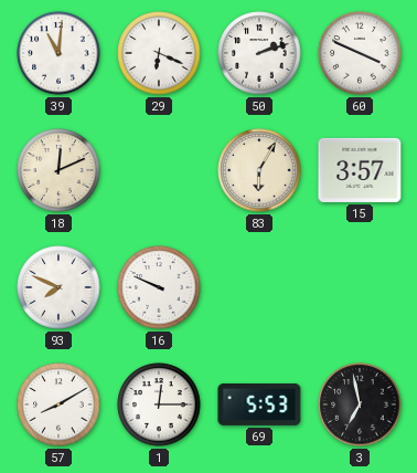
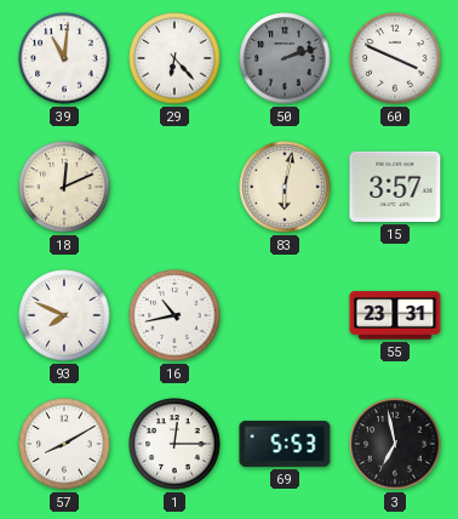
29: 6:19 -> 6:23 (174, 58)
50 dial: white -> grey (285, 58)
83: 6:05 -> 6:02 (285, 187)
16: 9:49 -> 10:43 (174, 315)
55: none -> 23:31 (395, 315)
